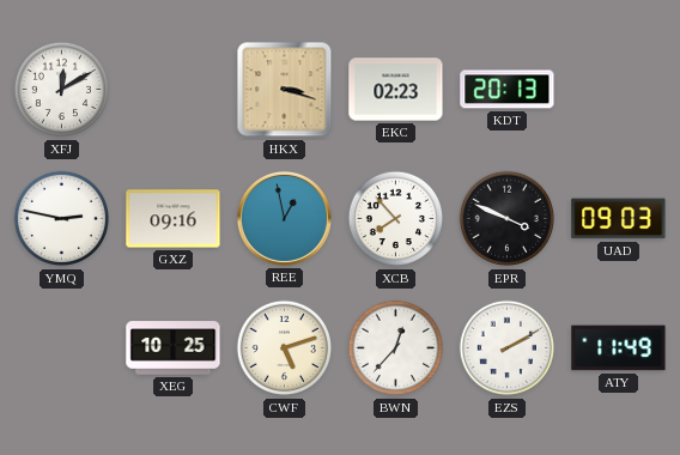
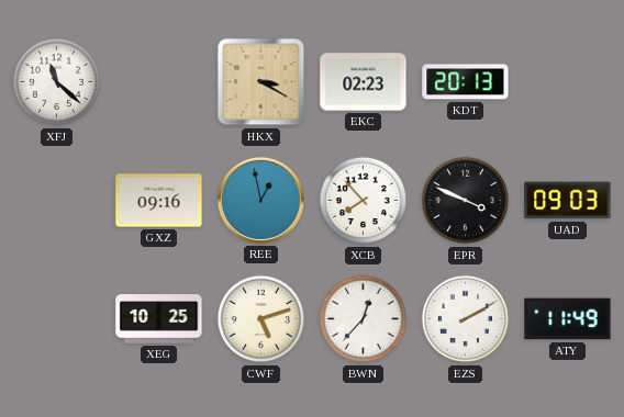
XFJ: 12:10 -> 11:22 (57, 82)
HKX: 3:18 -> 3:20 (261, 82)
YMQ: 2:47 -> none (62, 219)
